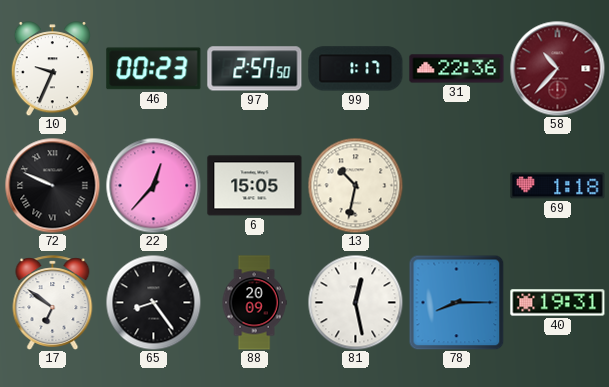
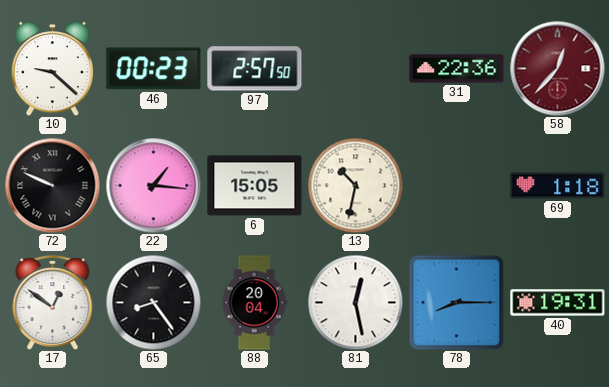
10: 9:34 -> 9:22 (52, 69)
99: 1:17 -> none (356, 69)
58: 10:37 -> 12:37 (557, 68)
22: 12:37 -> 1:16 (153, 185)
17: 6:51 -> 12:51 (53, 302)
88: 20:09 -> 20:04 (254, 303)
